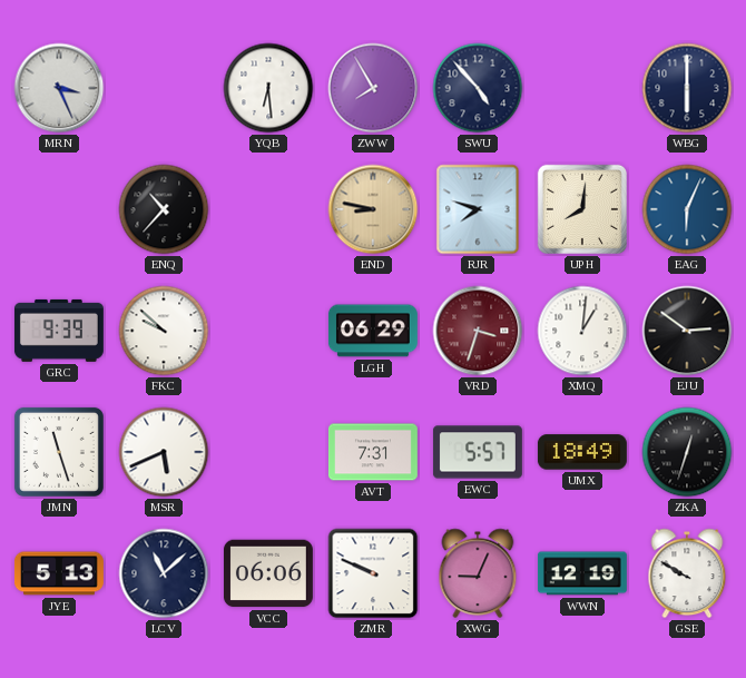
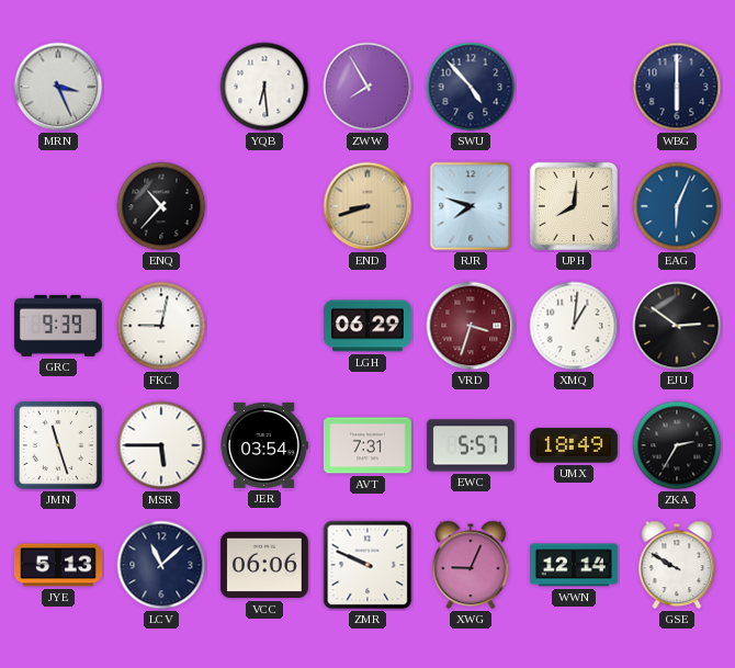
END: 8:47 -> 8:42 (367, 206)
FKC: 9:52 -> 9:02 (161, 326)
MSR: 5:41 -> 5:45 (161, 445)
JER: none -> 03:54 (264, 445)
ZKA: 12:33 -> 2:35 (677, 445)
WWN: 12:19 -> 12:14 (574, 565)
